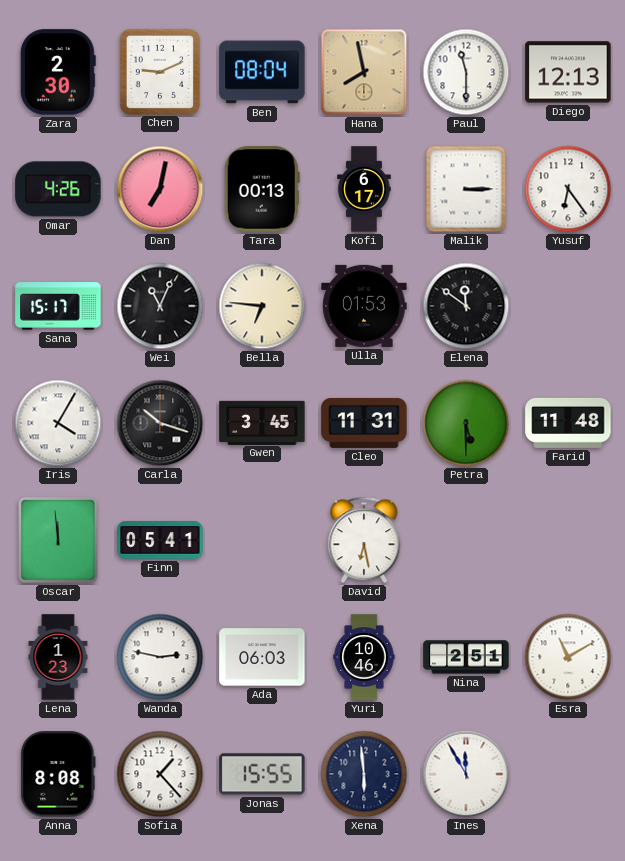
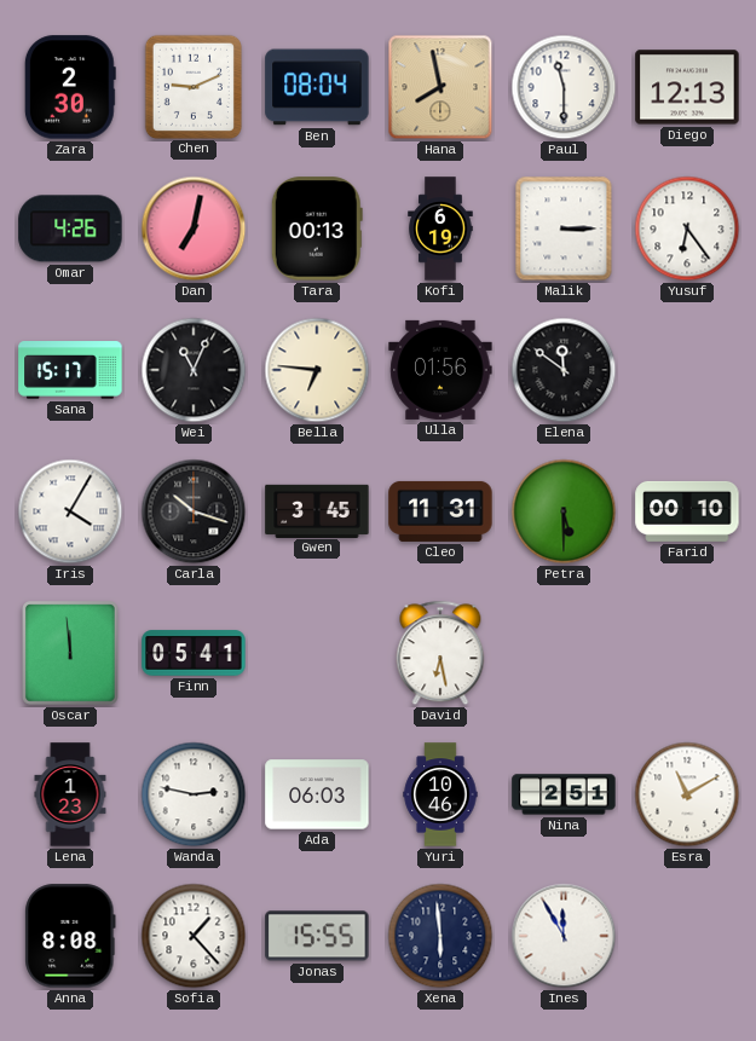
Kofi: 6:17 -> 6:19 (440, 229)
Ulla: 01:53 -> 01:56 (440, 370)
Farid: 11:48 -> 00:10 (687, 511)
